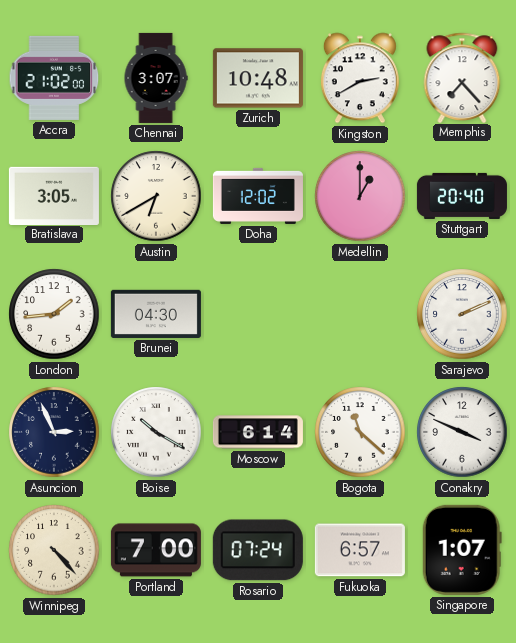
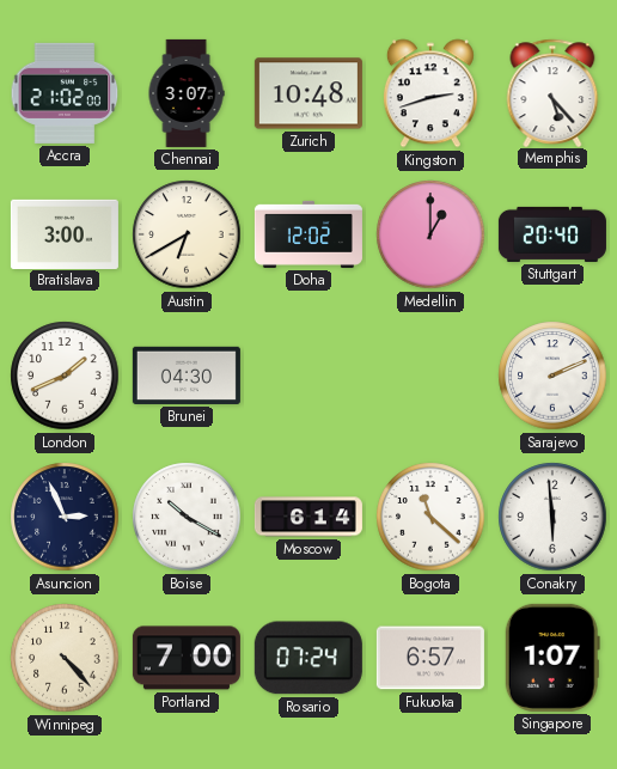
Kingston: 2:40 -> 2:42 (430, 93)
Memphis: 7:23 -> 5:23 (552, 92)
Bratislava: 3:05 -> 3:00 (65, 233)
London: 1:44 -> 1:41 (65, 376)
Conakry: 3:49 -> 5:59 (552, 517)
